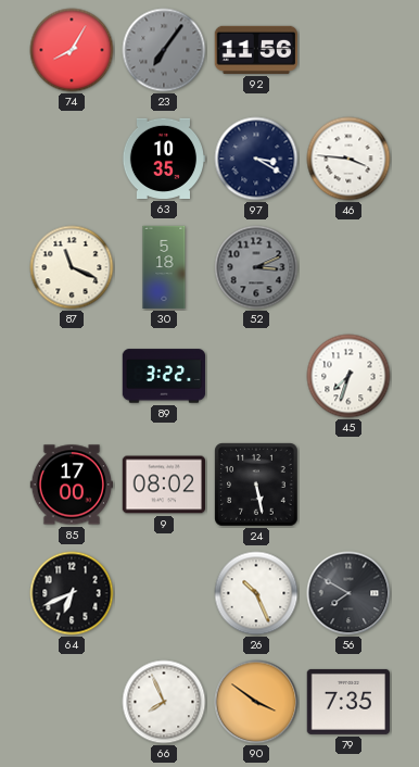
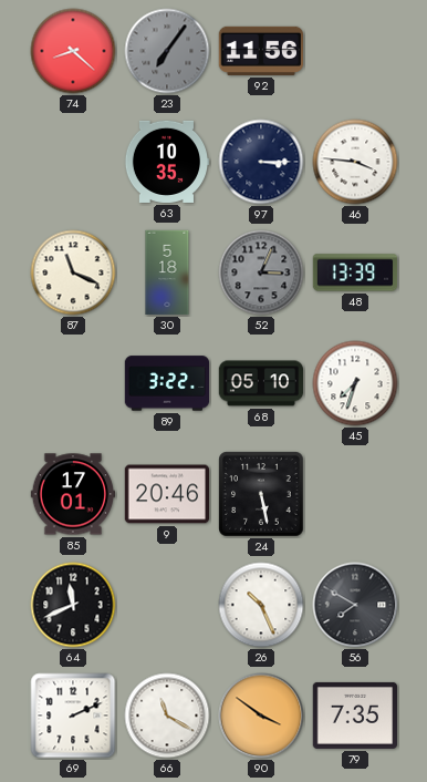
74: 8:05 -> 8:22 (73, 51)
97: 3:20 -> 3:15 (261, 162)
52: 3:11 -> 3:04 (261, 272)
48: none -> 13:39 (355, 272)
68: none -> 05:10 (261, 383)
85: 17:00 -> 17:01 (73, 494)
9: 08:02 -> 20:46 (167, 494)
64: 6:41 -> 11:41 (73, 605)
69: none -> 2:11 (73, 716)
66: 7:56 -> 11:20 (167, 716)
